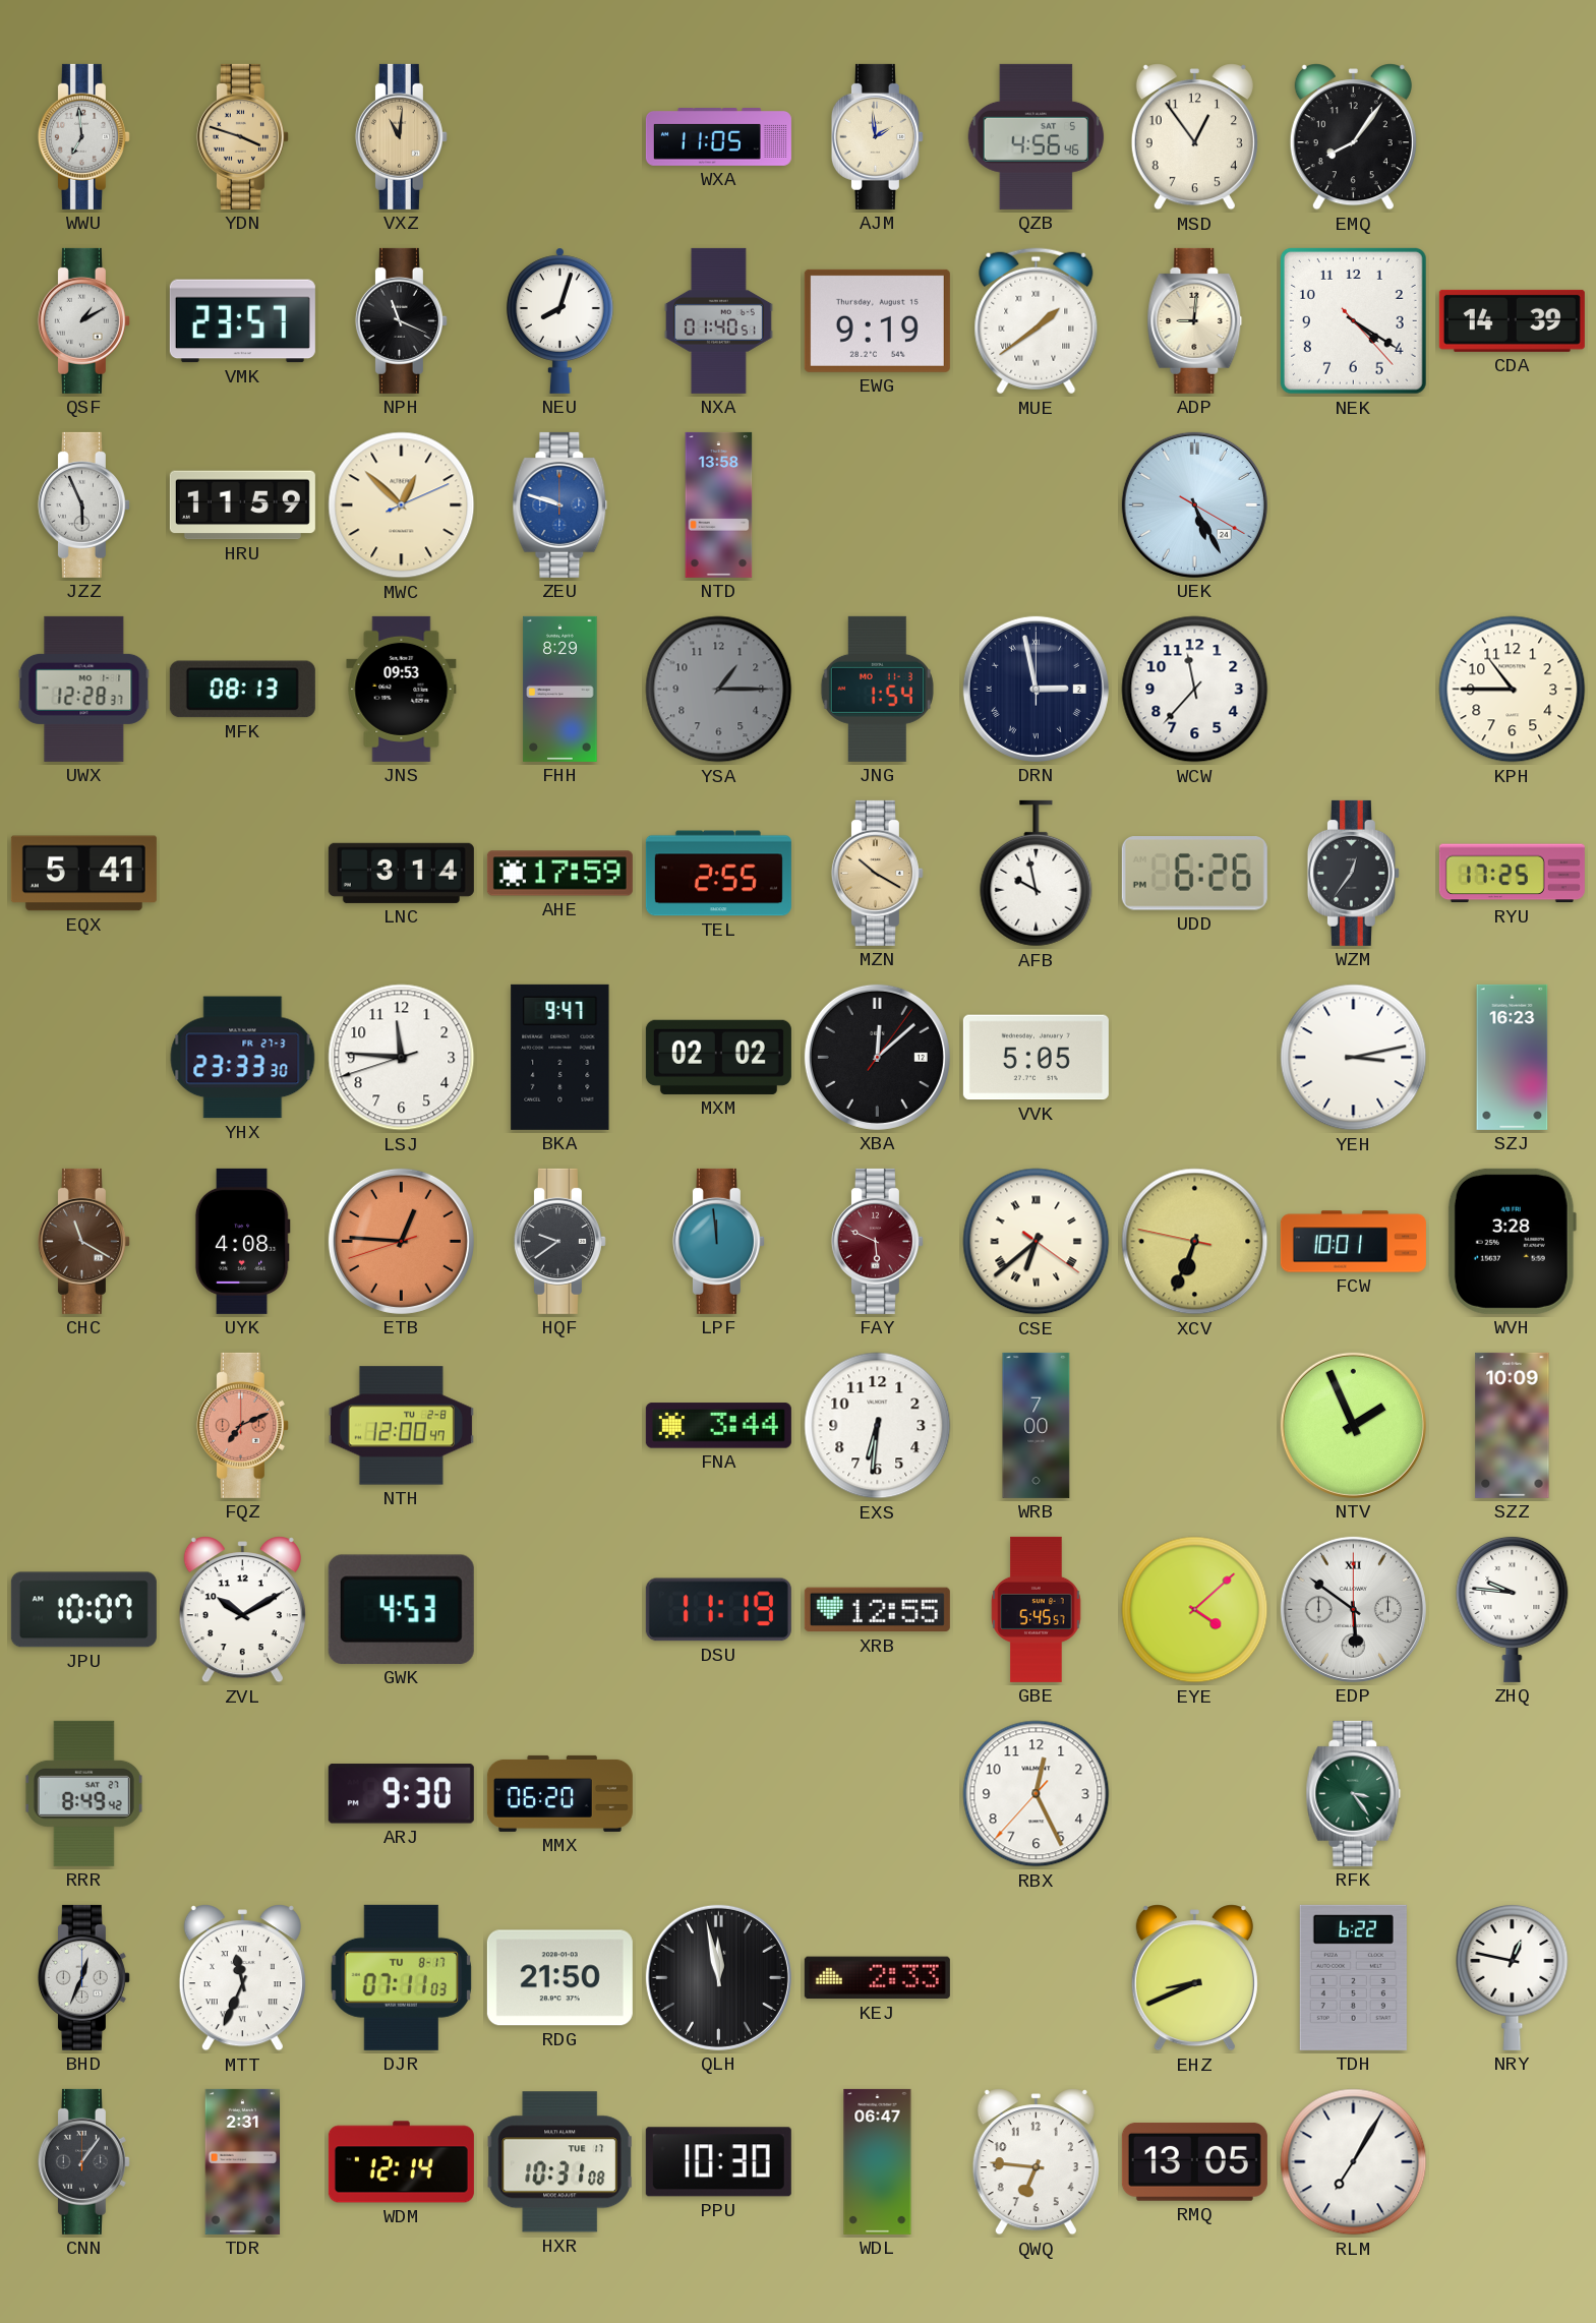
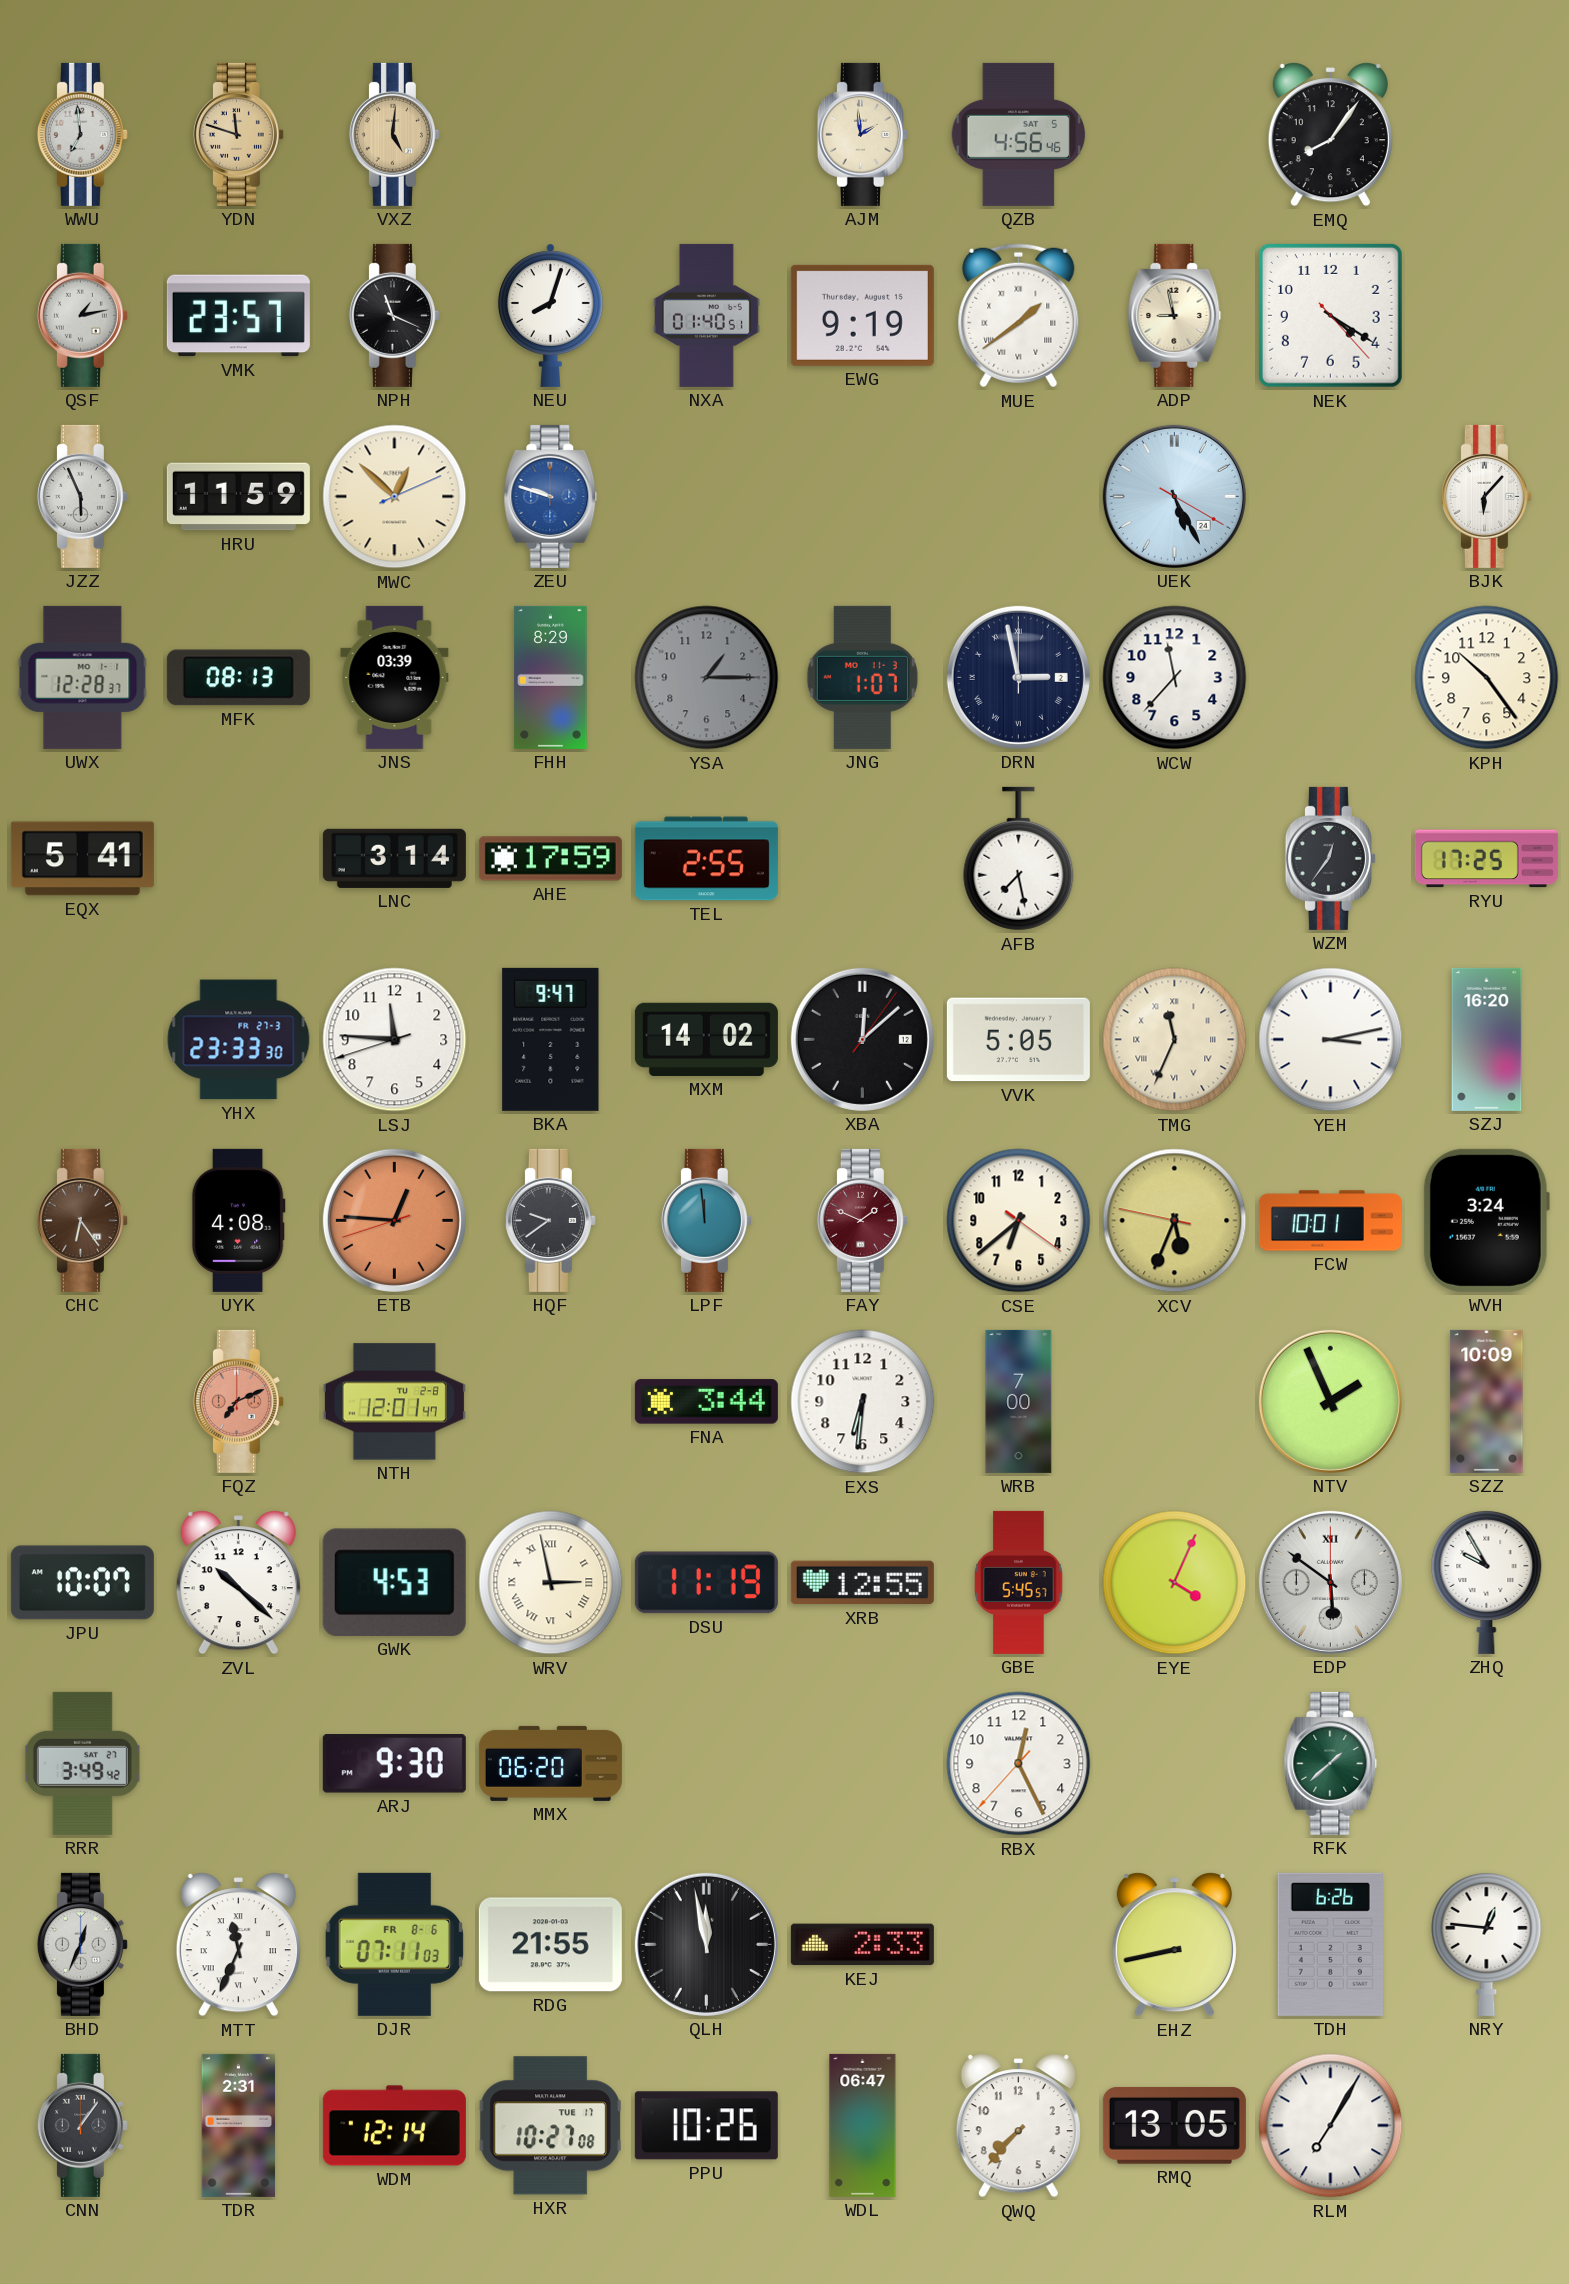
YDN: 3:48 -> 11:48 (238, 134)
VXZ: 11:01 -> 5:01 (394, 134)
WXA: 11:05 -> none (718, 137)
MSD: 12:54 -> none (1194, 137)
QSF: 1:10 -> 1:13 (82, 315)
ADP: 9:01 -> 8:58 (1175, 315)
CDA: 14:39 -> none (1512, 320)
NTD: 13:58 -> none (719, 504)
BJK: none -> 6:07 (1486, 496)
JNS: 09:53 -> 03:39 (395, 677)
JNG: 1:54 -> 1:07 (862, 677)
KPH: 10:45 -> 10:24 (1487, 678)
MZN: 10:20 -> none (877, 873)
AFB: 9:58 -> 7:28 (1019, 859)
UDD: 6:26 -> none (1194, 874)
MXM: 02:02 -> 14:02 (706, 1039)
TMG: none -> 11:34 (1175, 1040)
SZJ: 16:23 -> 16:20 (1487, 1039)
CHC: 11:20 -> 6:24 (82, 1220)
FAY: 5:49 -> 1:49 (862, 1220)
CSE numerals: Roman -> Arabic (1019, 1221)
XCV: 6:33 -> 5:33 (1175, 1221)
WVH: 3:28 -> 3:24 (1486, 1220)
NTH: 12:00 -> 12:01 (394, 1402)
ZVL: 10:10 -> 10:22 (238, 1583)
WRV: none -> 2:58 (551, 1583)
EYE: 4:08 -> 4:04 (1175, 1583)
ZHQ: 9:46 -> 9:55 (1487, 1582)
RRR: 8:49 -> 3:49 (82, 1763)
RFK: 3:24 -> 1:38 (1331, 1763)
DJR date: TU 8-17 -> FR 8-6 (394, 1944)
RDG: 21:50 -> 21:55 (550, 1945)
EHZ: 8:41 -> 8:43 (1174, 1945)
TDH: 6:22 -> 6:26 (1330, 1944)
NRY: 12:47 -> 12:46 (1487, 1944)
HXR: 10:31 -> 10:27 (550, 2126)
PPU: 10:30 -> 10:26 (706, 2126)
QWQ: 6:46 -> 7:37 (1018, 2126)
